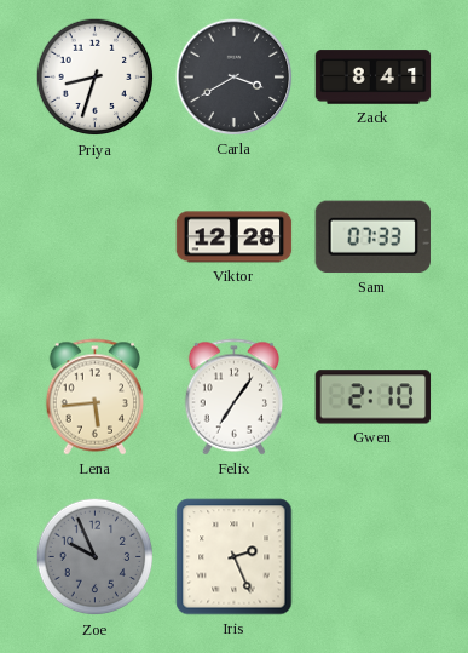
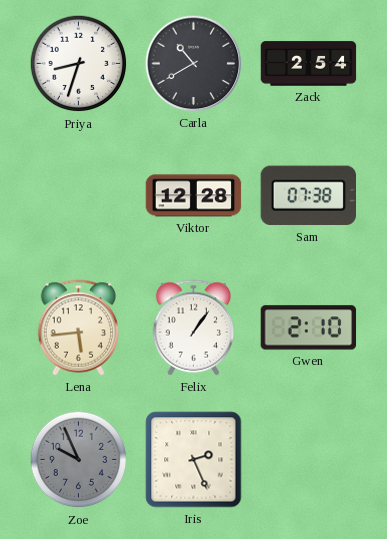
Carla: 3:40 -> 10:40 (194, 64)
Zack: 8:41 -> 2:54 (309, 64)
Sam: 07:33 -> 07:38 (308, 196)
Felix: 7:06 -> 1:06 (194, 328)
